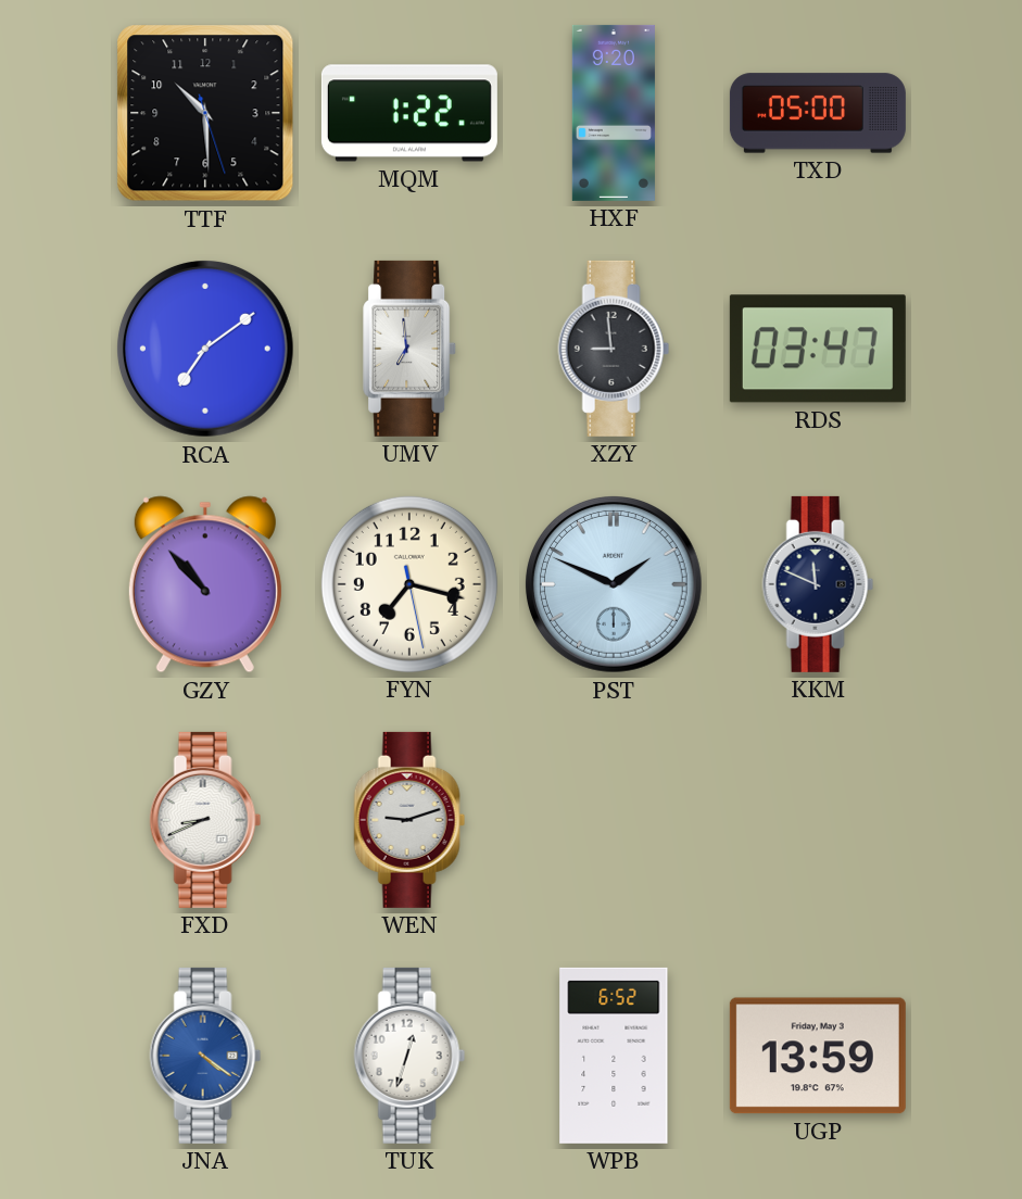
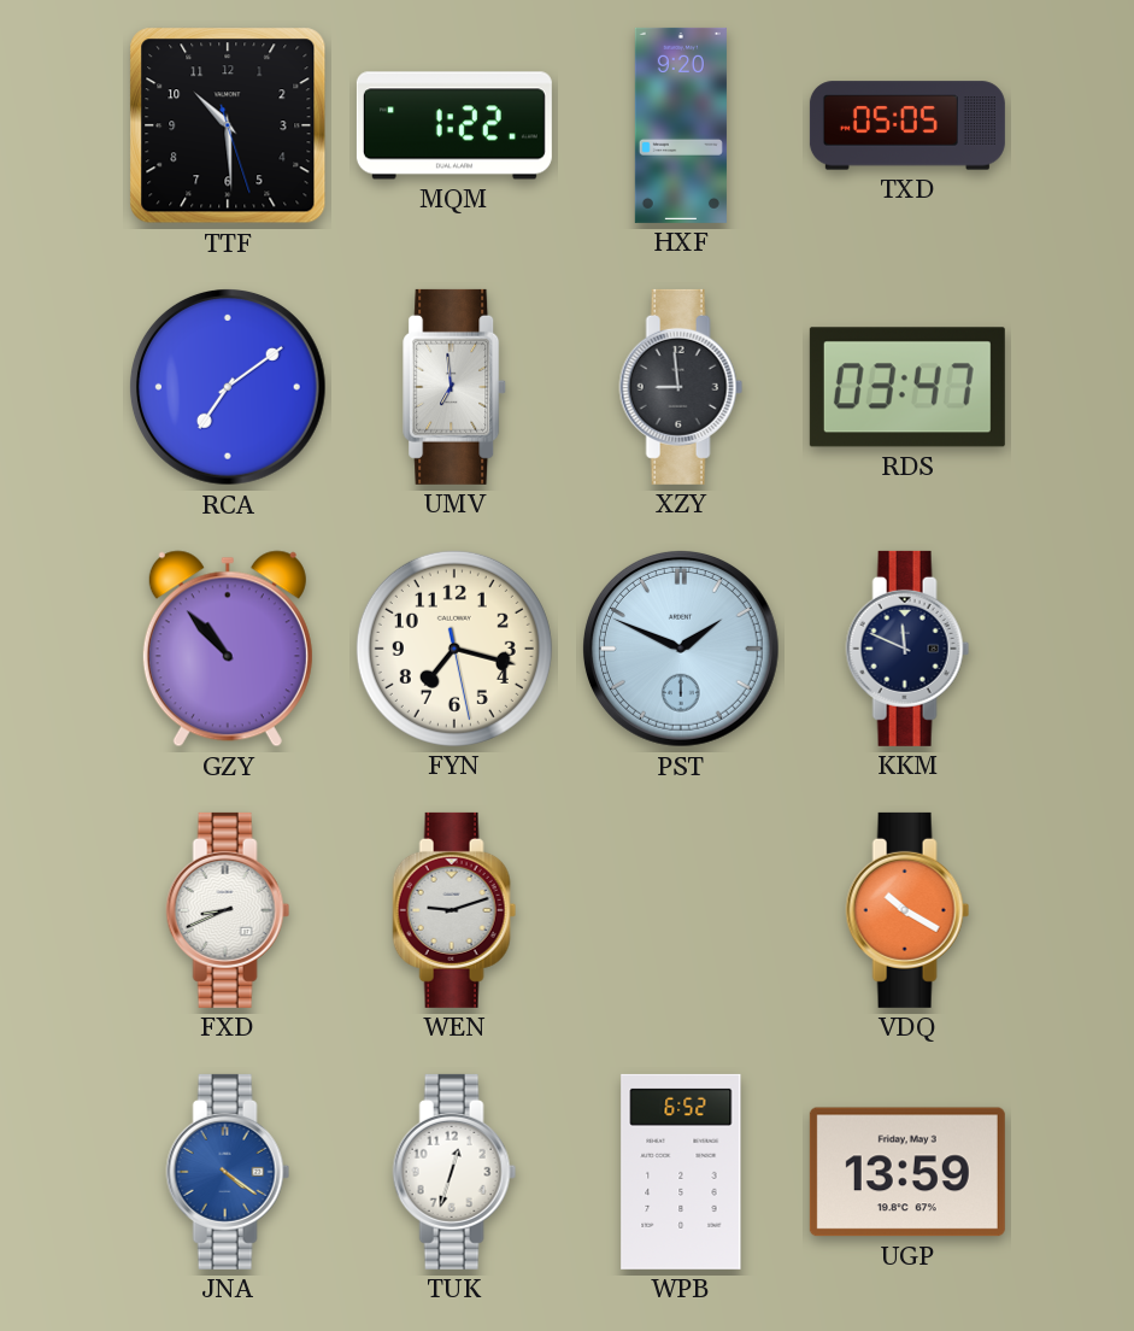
TXD: 05:00 -> 05:05 (907, 125)
VDQ: none -> 10:20 (907, 910)
